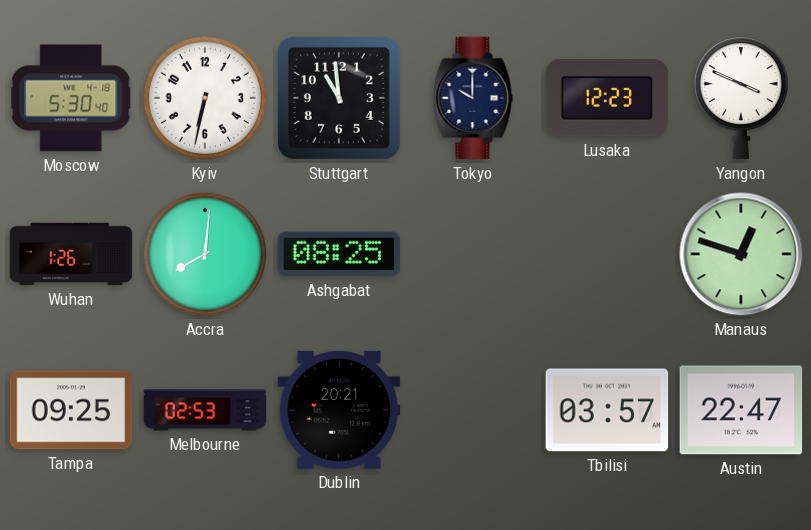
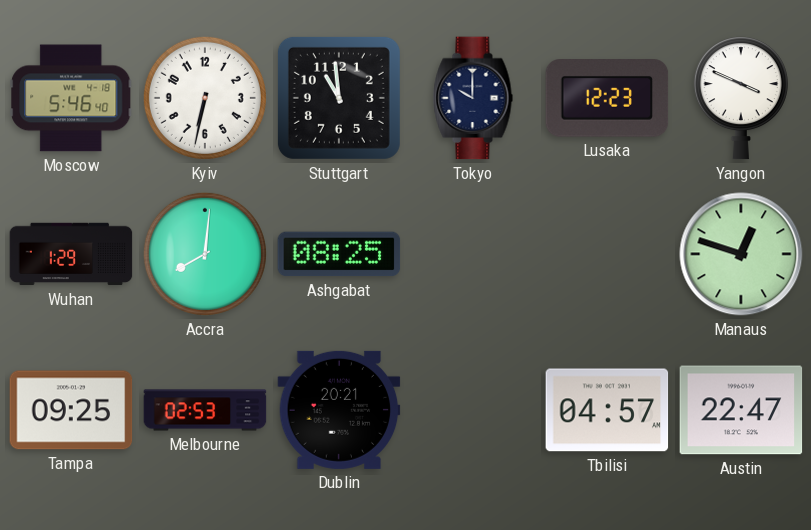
Moscow: 5:30 -> 5:46 (71, 98)
Wuhan: 1:26 -> 1:29 (71, 254)
Tbilisi: 03:57 -> 04:57 (607, 410)
